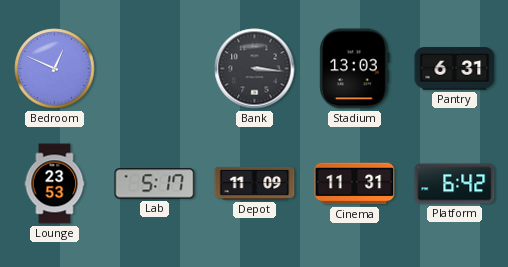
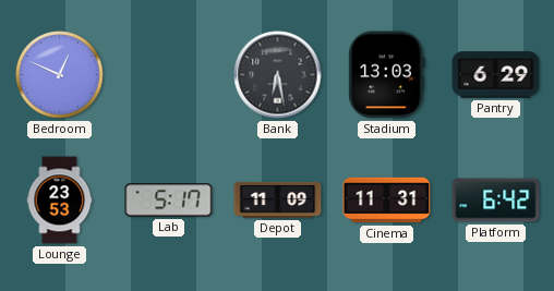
Bank: 3:16 -> 6:28 (278, 75)
Pantry: 6:31 -> 6:29 (496, 75)
